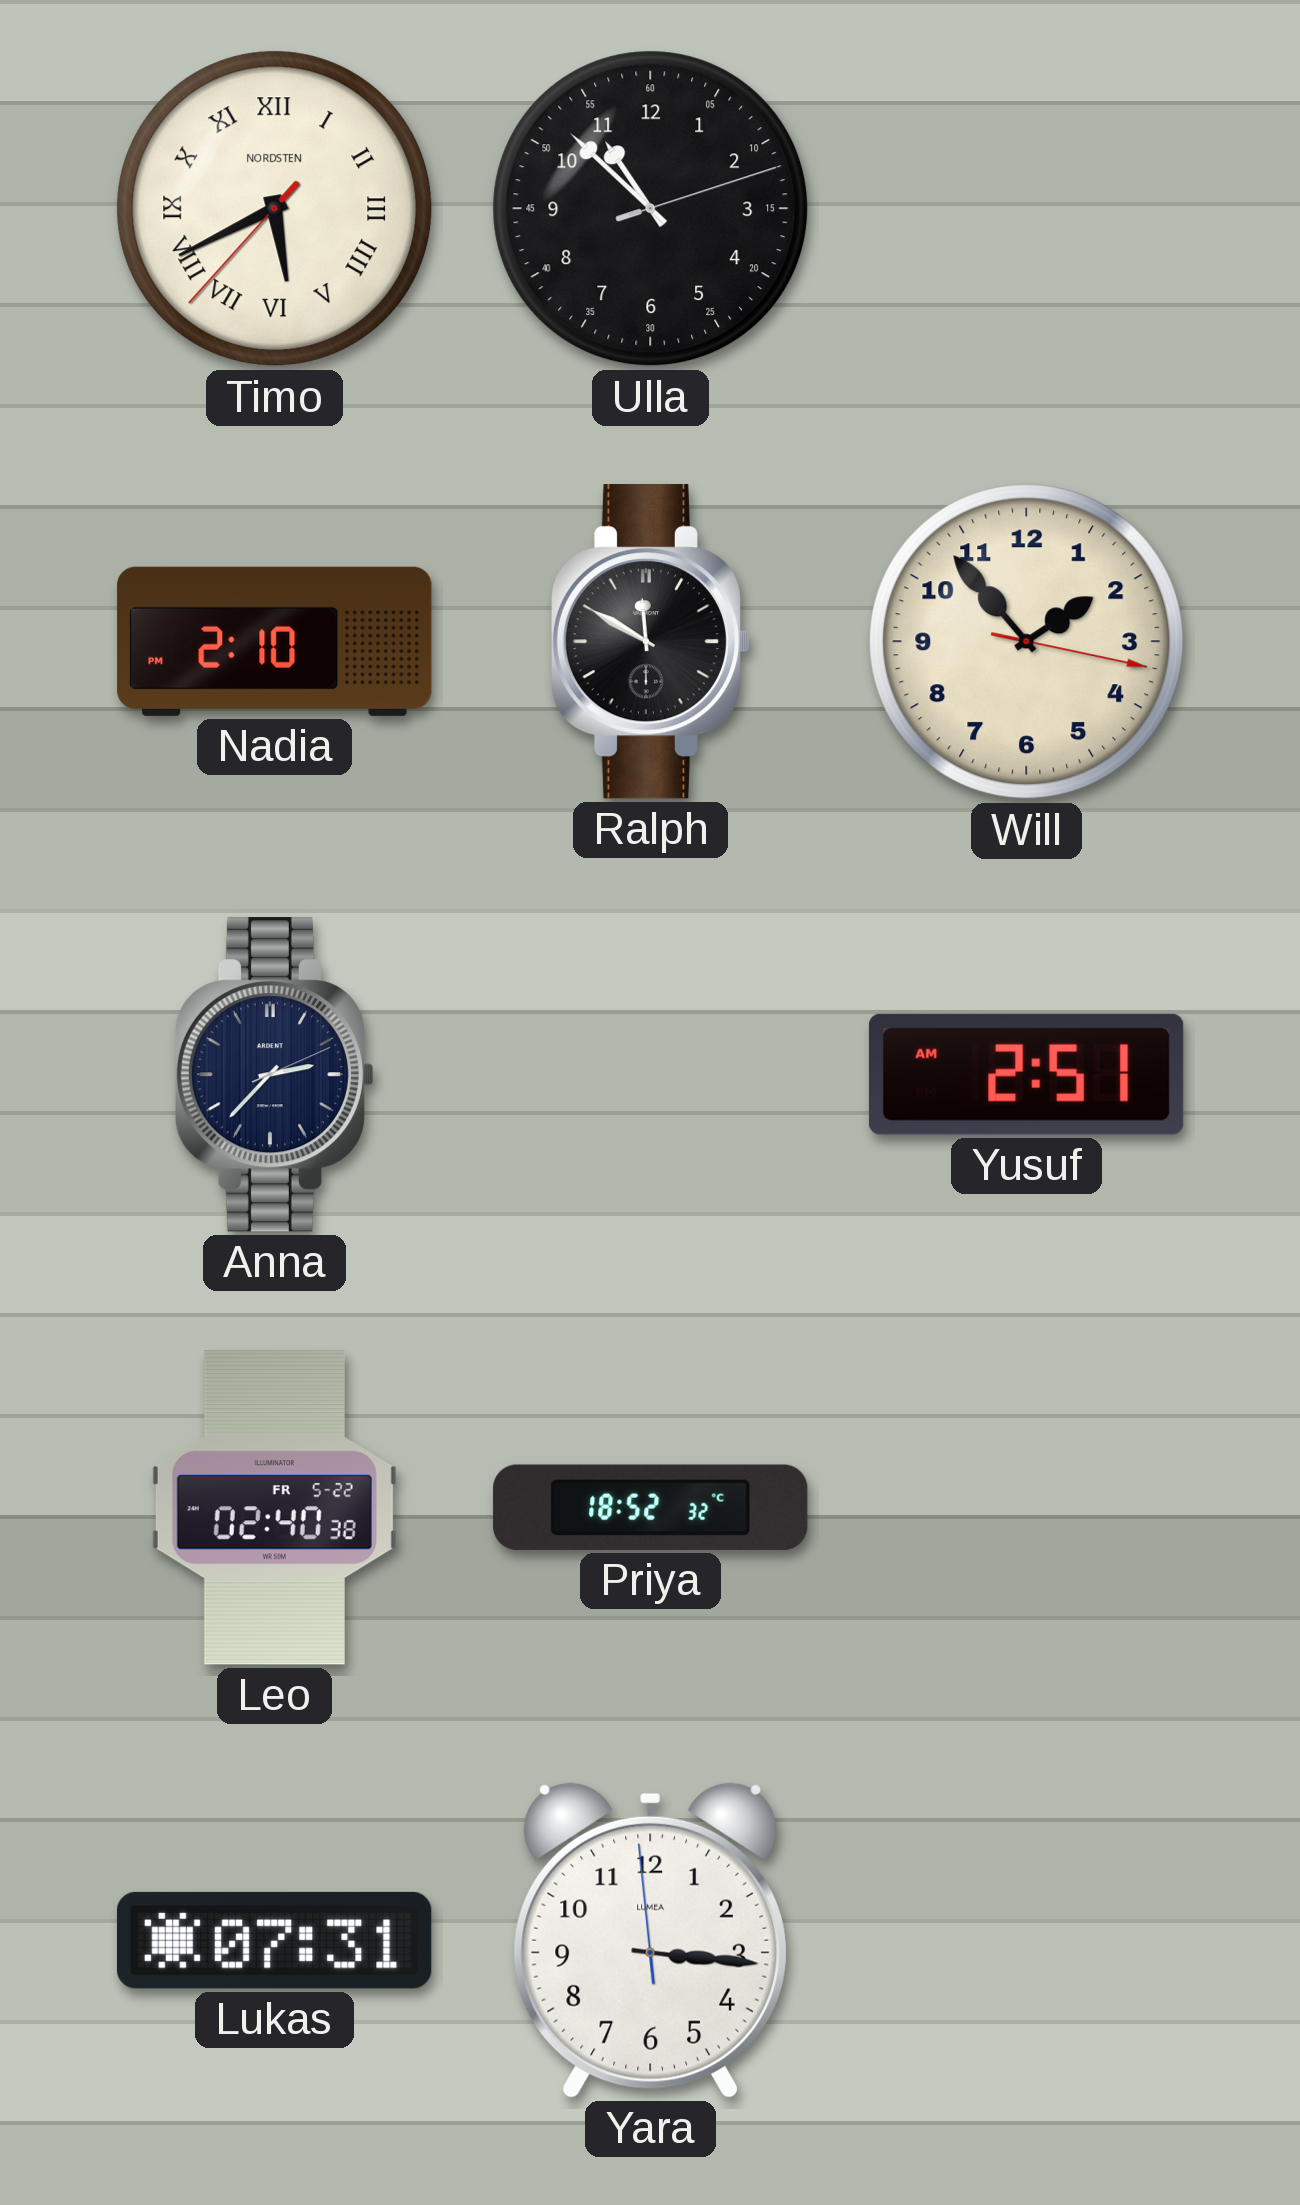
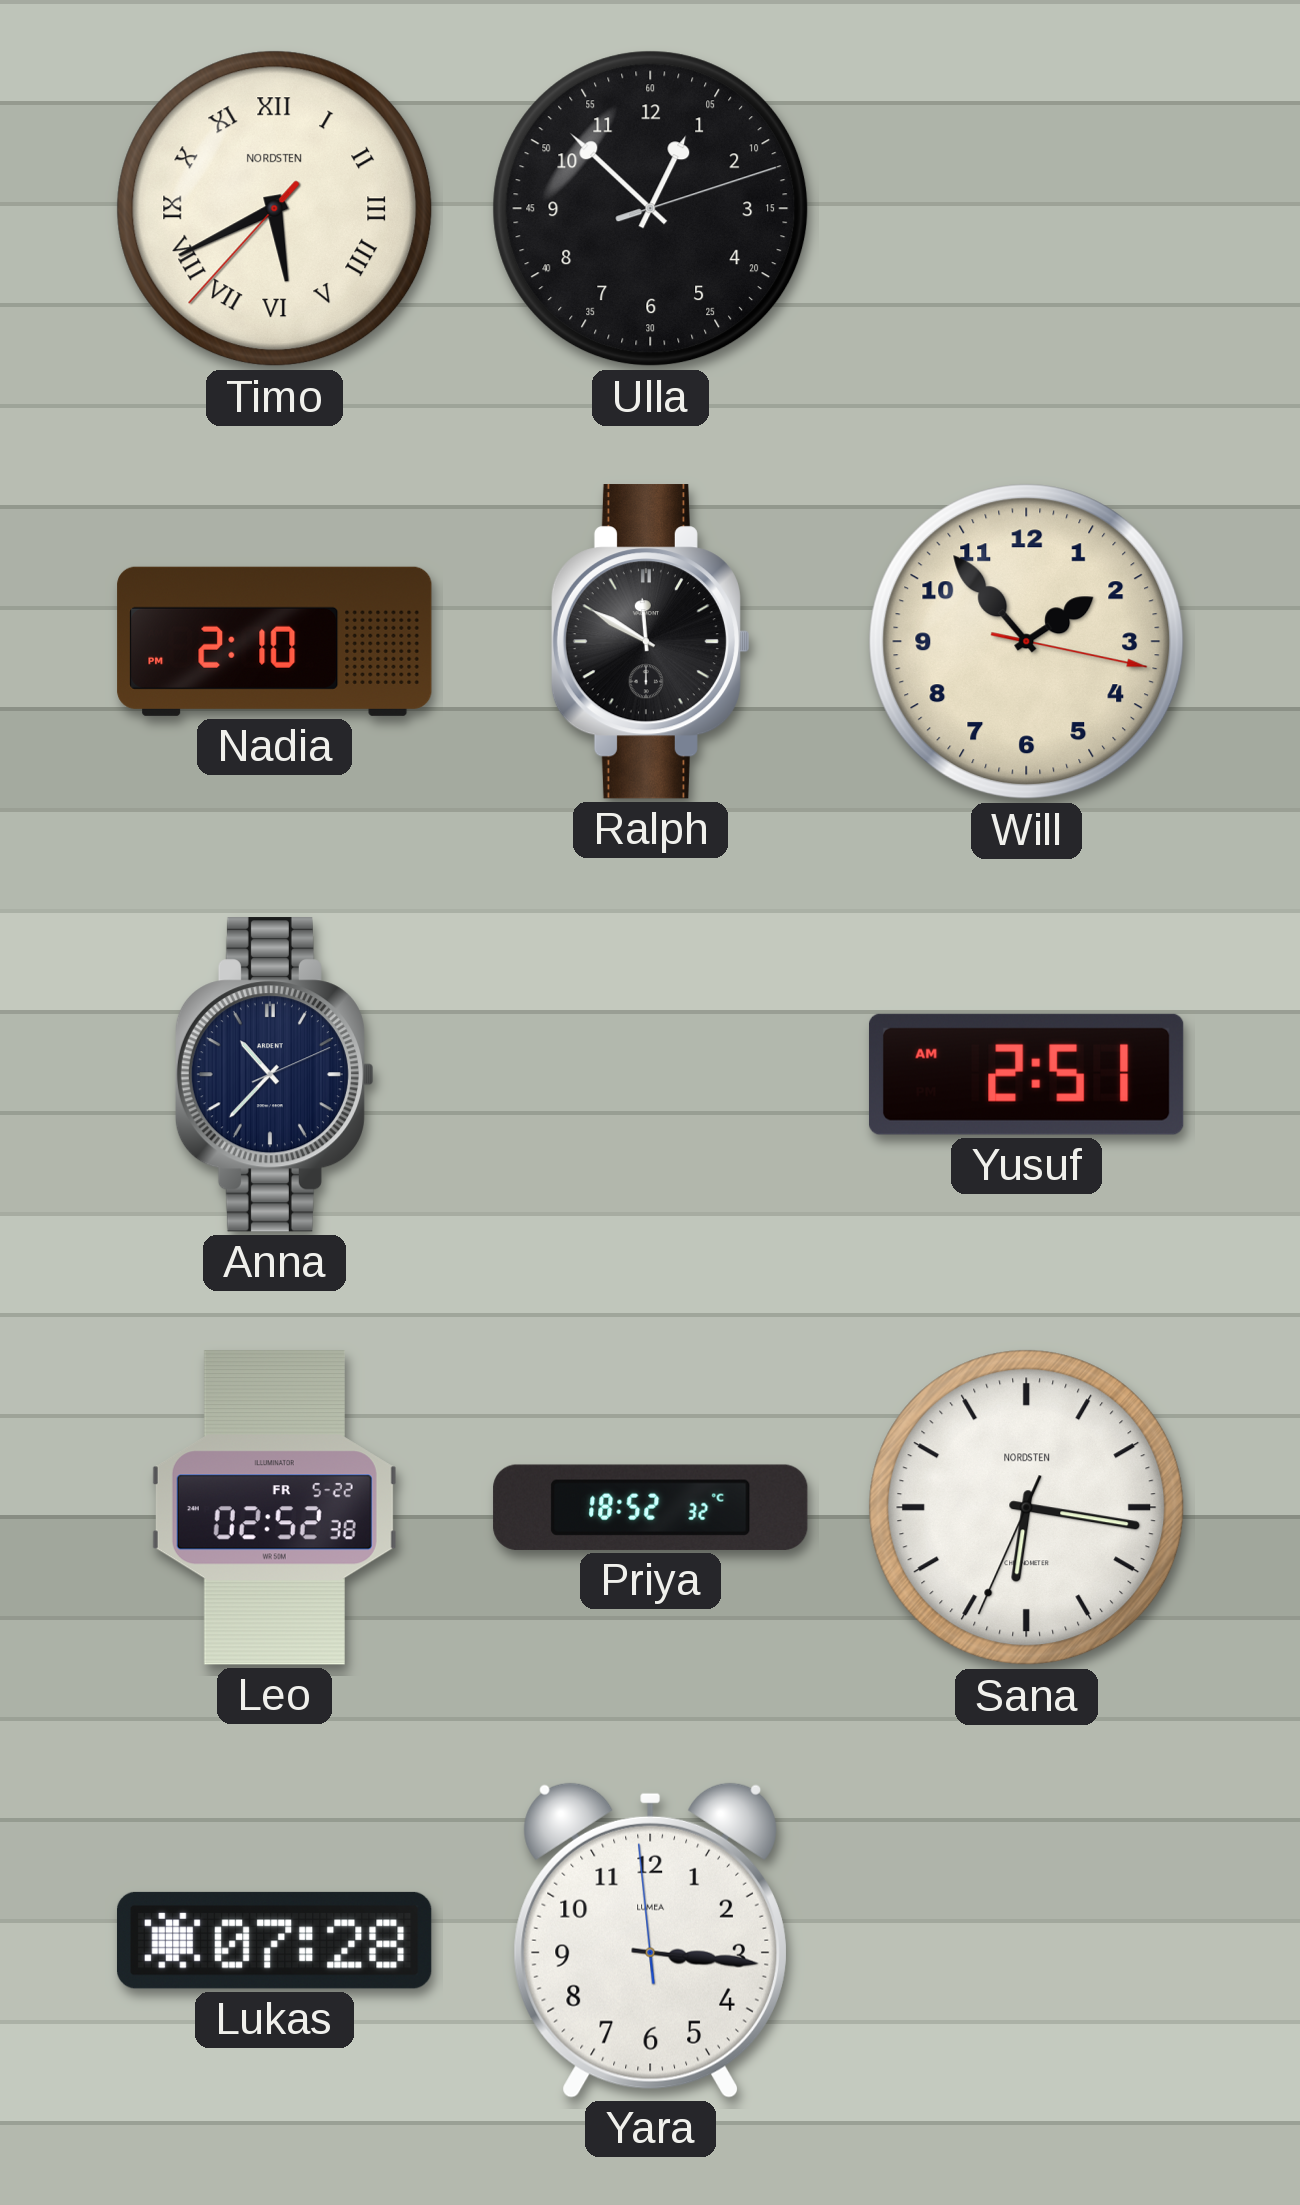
Ulla: 10:52 -> 12:52 (651, 209)
Anna: 2:37 -> 10:37 (274, 1075)
Leo: 02:40 -> 02:52 (274, 1508)
Sana: none -> 6:16 (1027, 1508)
Lukas: 07:31 -> 07:28 (274, 1940)
